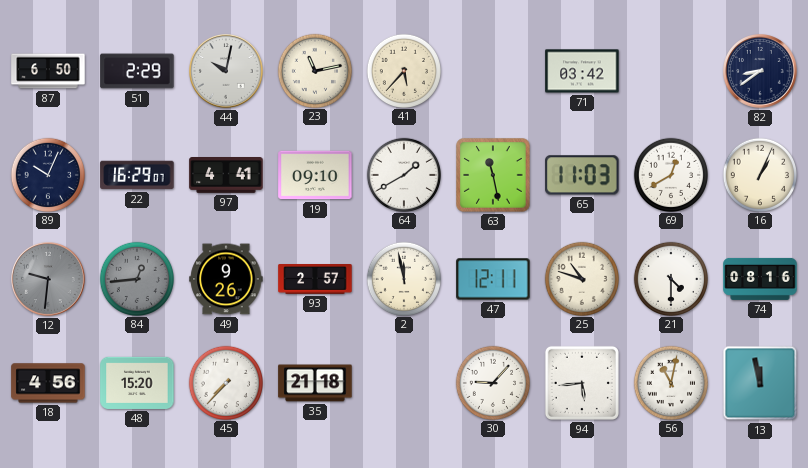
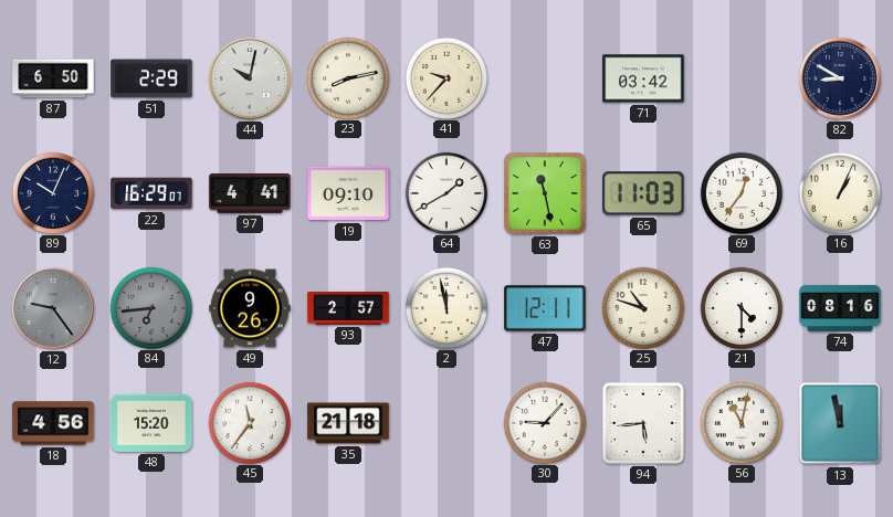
23: 11:13 -> 8:13 (347, 77)
41: 5:37 -> 9:37 (445, 77)
82: 8:39 -> 8:50 (841, 80)
69: 12:40 -> 12:36 (740, 192)
12: 9:31 -> 9:24 (54, 309)
84: 12:44 -> 6:44 (150, 307)
45: 7:37 -> 11:36 (249, 422)
